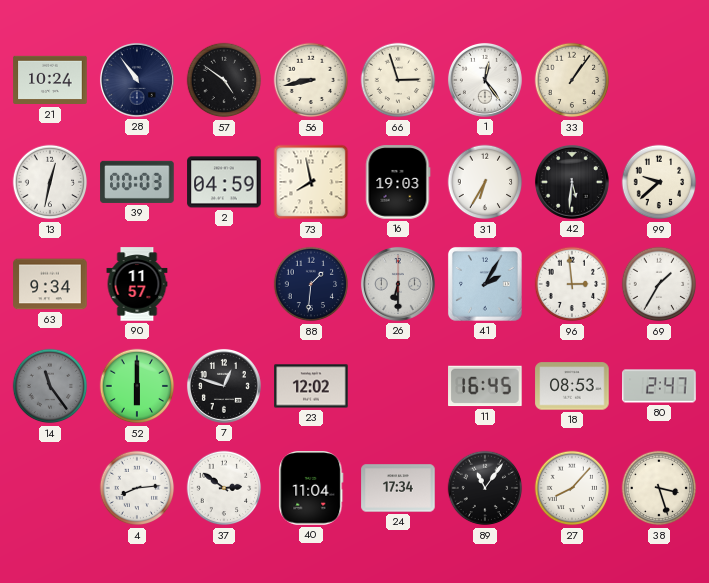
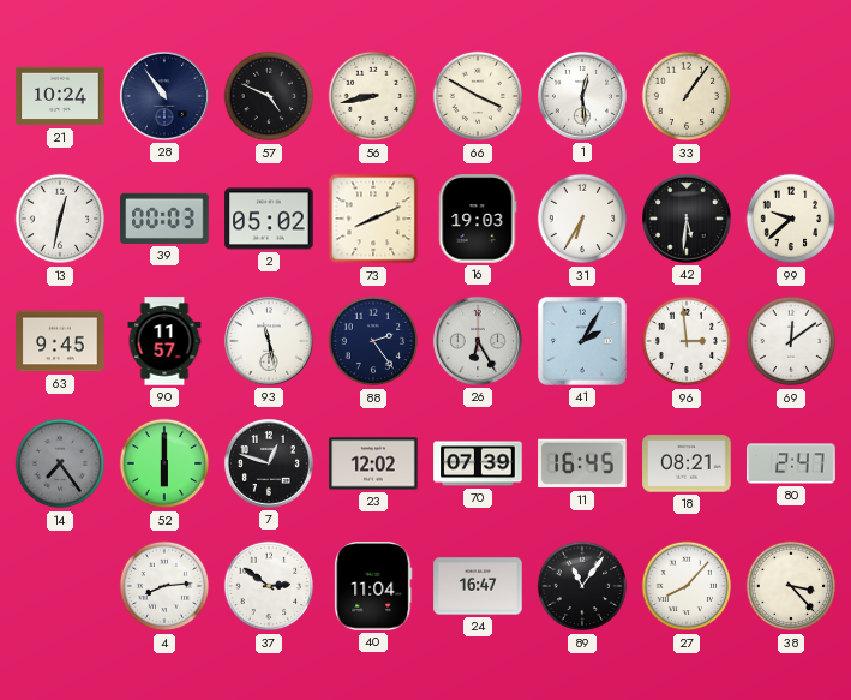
57: 4:51 -> 4:49 (269, 96)
66: 2:57 -> 3:50 (478, 96)
1: 12:24 -> 12:29 (582, 96)
2: 04:59 -> 05:02 (269, 219)
73: 7:58 -> 8:11 (373, 219)
63: 9:34 -> 9:45 (60, 341)
93: none -> 11:28 (269, 341)
88: 1:31 -> 2:24 (373, 341)
26: 6:30 -> 6:25 (478, 341)
69: 1:35 -> 12:09 (791, 341)
14: 11:24 -> 7:24 (60, 463)
70: none -> 07:39 (478, 463)
18: 08:53 -> 08:21 (687, 463)
24: 17:34 -> 16:47 (478, 586)
38: 3:27 -> 3:23 (791, 586)
